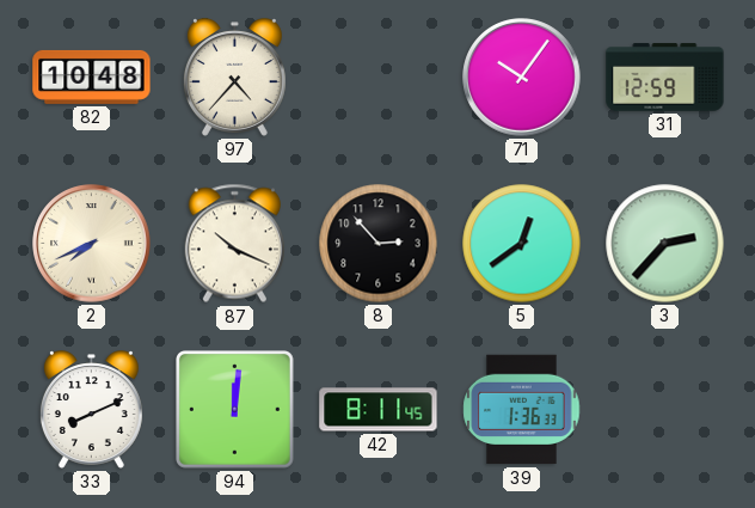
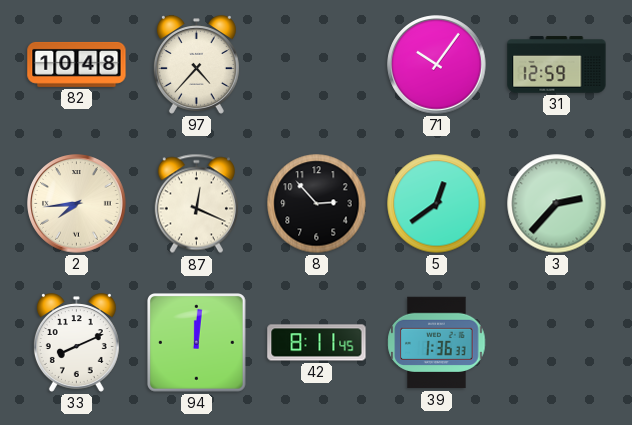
2: 7:41 -> 7:44 (77, 204)
87: 10:19 -> 12:19 (196, 204)
